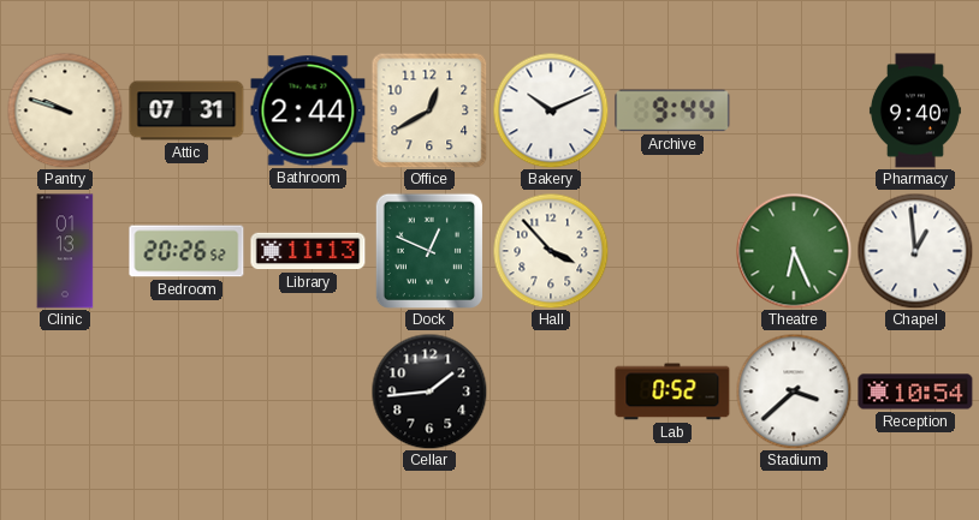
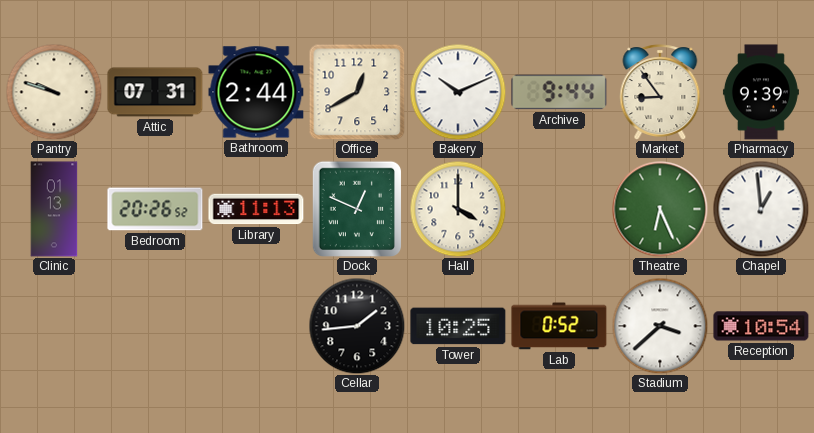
Market: none -> 8:54 (660, 92)
Pharmacy: 9:40 -> 9:39 (761, 92)
Hall: 3:53 -> 4:00 (458, 209)
Tower: none -> 10:25 (458, 326)
